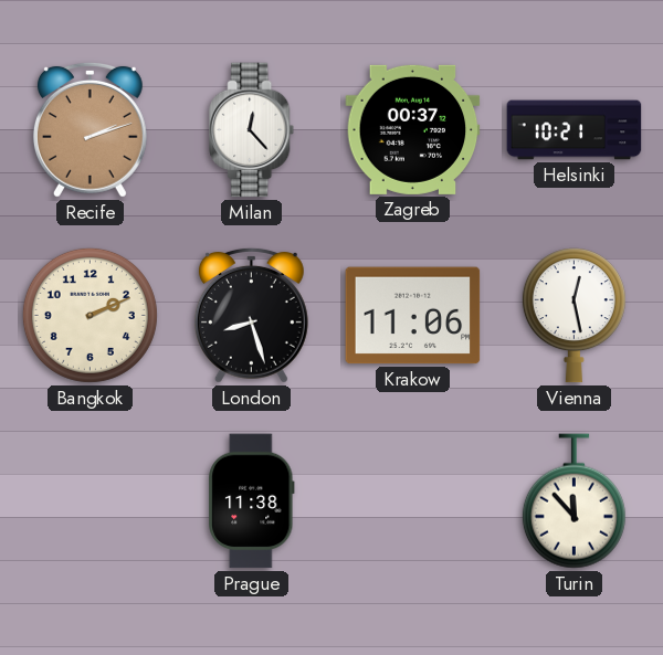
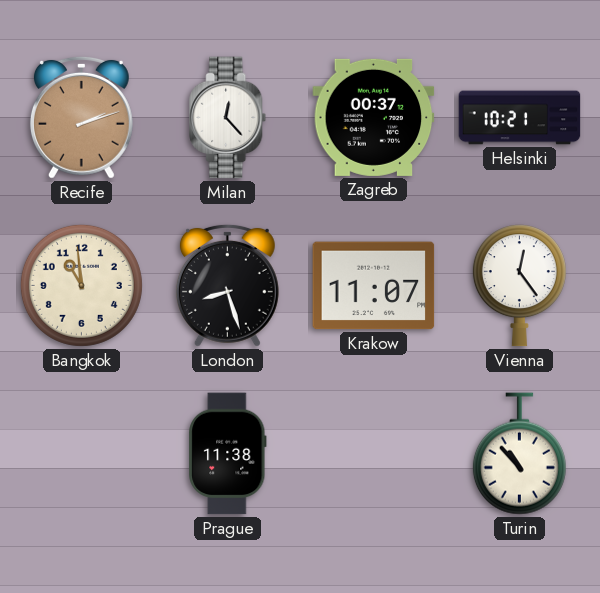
Bangkok: 2:11 -> 10:59 (81, 285)
Krakow: 11:06 -> 11:07 (374, 286)
Vienna: 12:28 -> 12:24 (519, 286)
Turin: 11:53 -> 10:53 (519, 454)
